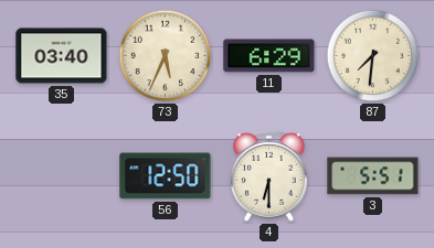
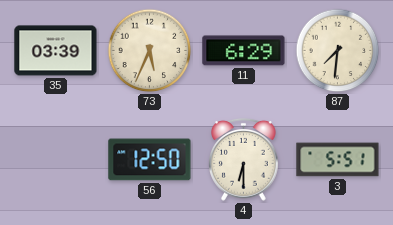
35: 03:40 -> 03:39 (56, 51)
